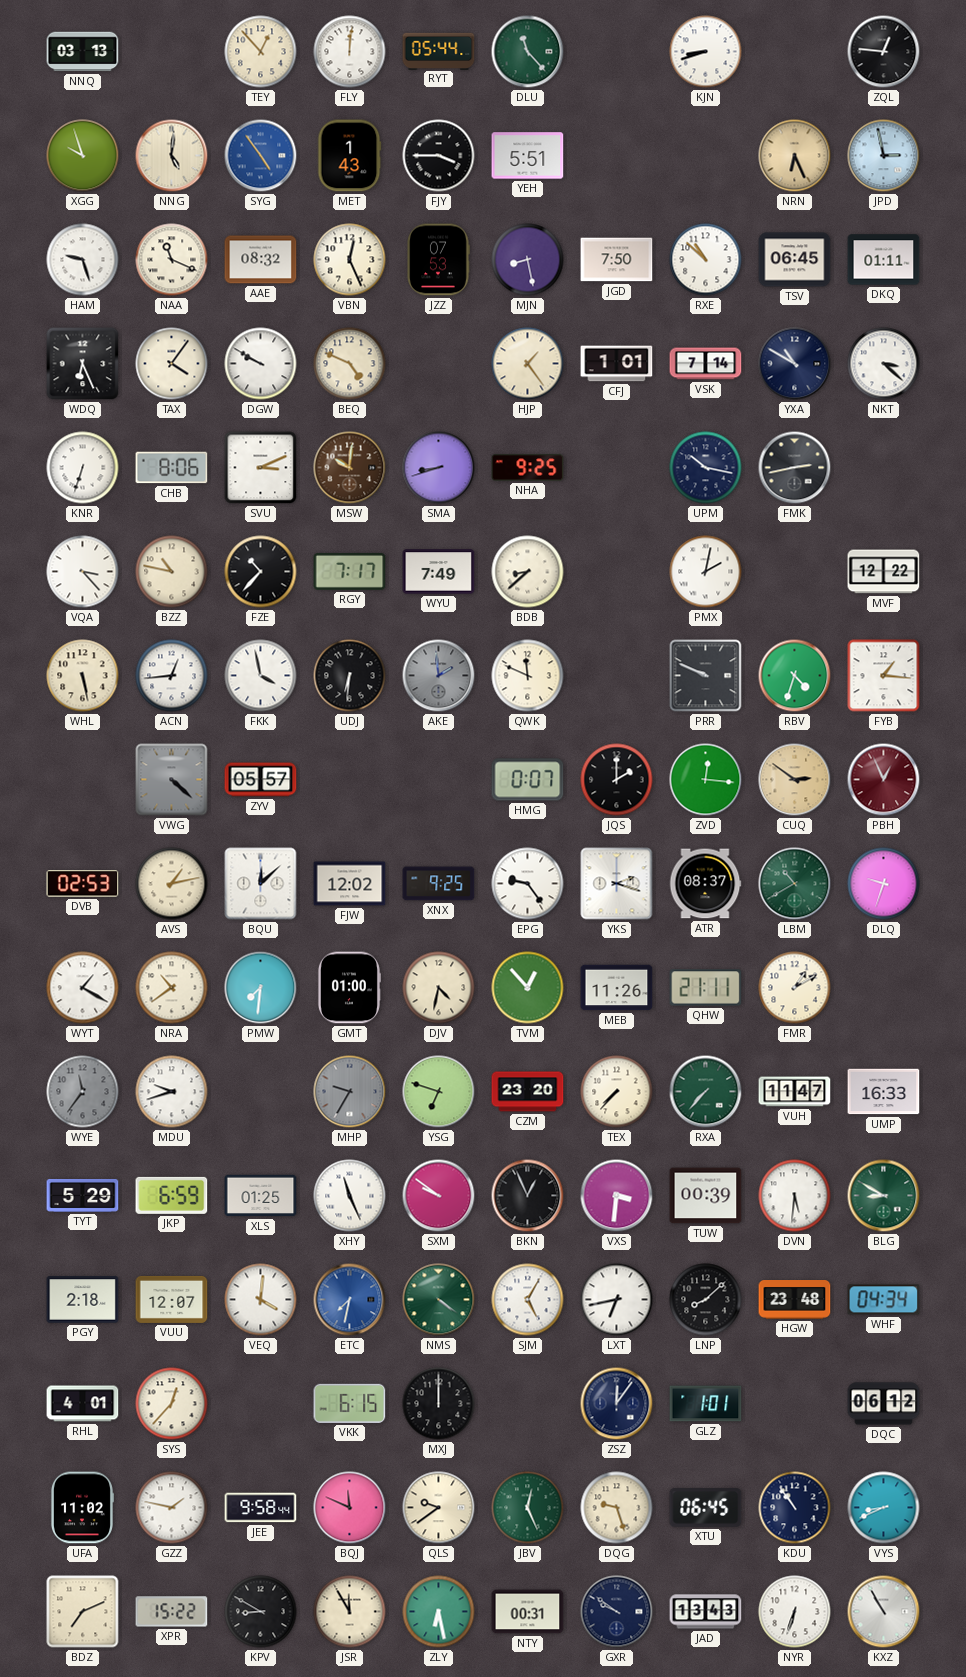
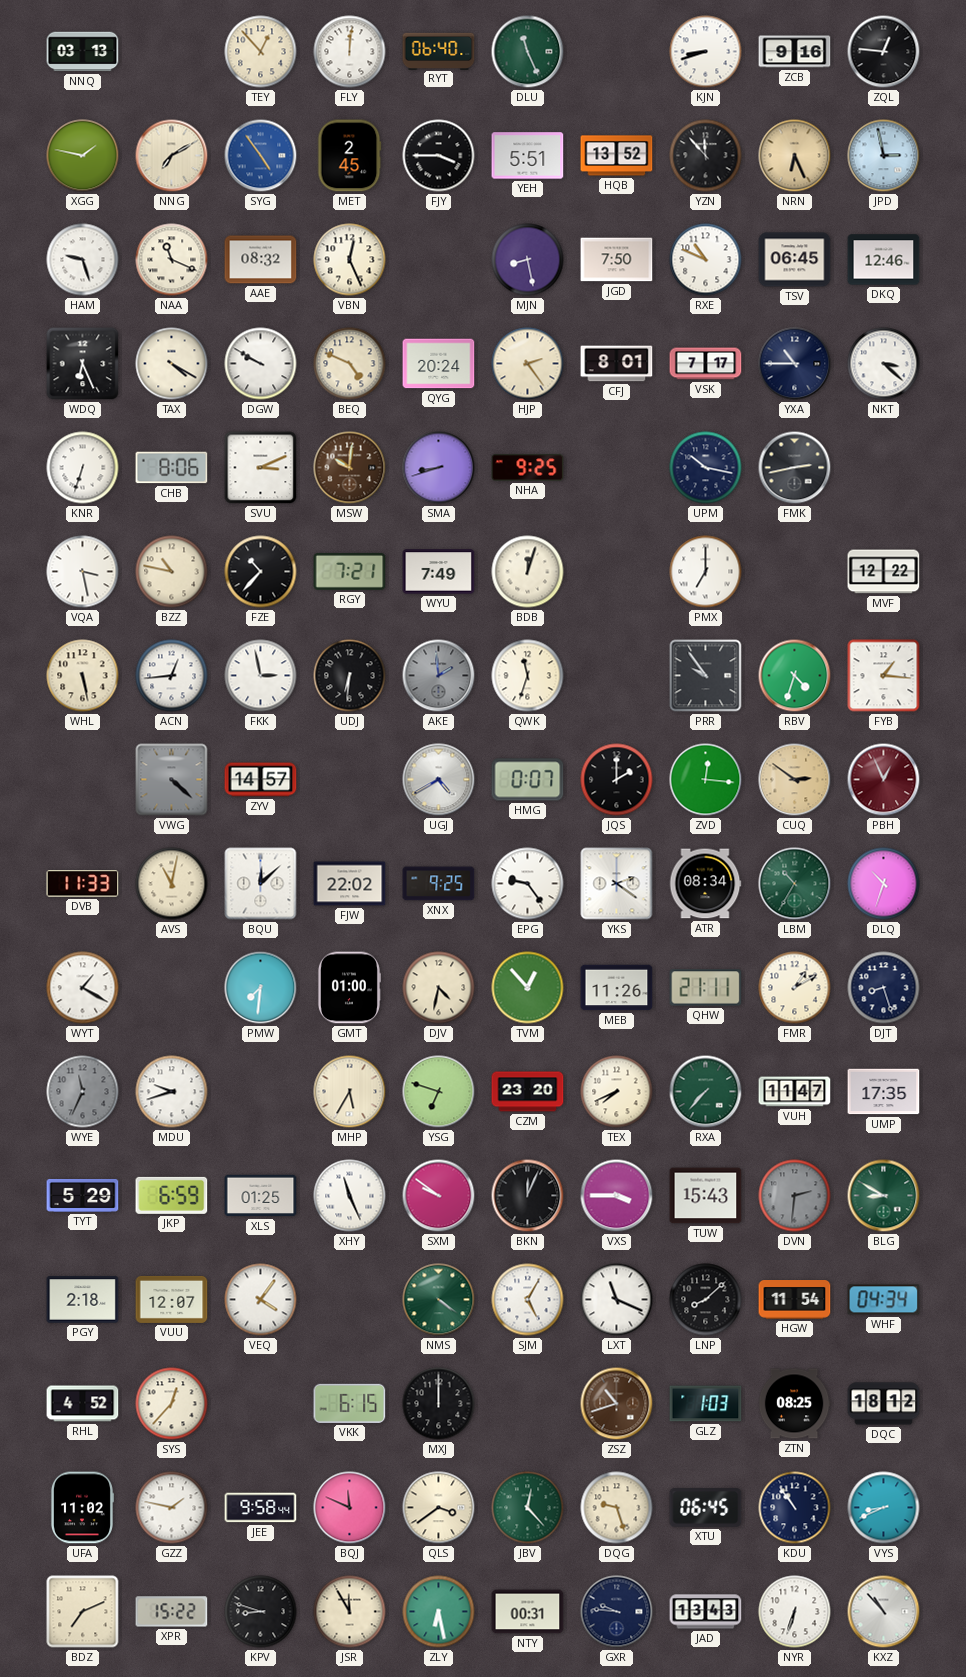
RYT: 05:44 -> 06:40 (439, 51)
DLU: 11:23 -> 11:26 (528, 52)
ZCB: none -> 9:16 (795, 52)
XGG: 9:57 -> 1:47 (83, 156)
NNG: 5:01 -> 7:10 (172, 156)
MET: 1:43 -> 2:45 (349, 156)
HQB: none -> 13:52 (617, 156)
YZN: none -> 11:53 (706, 156)
JZZ: 07:53 -> none (438, 260)
RXE: 10:52 -> 10:49 (706, 260)
DKQ: 01:11 -> 12:46 (884, 260)
TAX: 4:06 -> 4:20 (172, 364)
QYG: none -> 20:24 (439, 364)
HJP: 1:24 -> 2:24 (528, 364)
CFJ: 1:01 -> 8:01 (617, 364)
VSK: 7:14 -> 7:17 (706, 364)
YXA: 10:50 -> 10:45 (795, 364)
VQA: 3:23 -> 3:28 (83, 572)
RGY: 7:17 -> 7:21 (350, 571)
BDB: 8:38 -> 12:03 (528, 572)
PMX: 2:02 -> 7:00 (706, 572)
FKK: 3:58 -> 2:58 (261, 676)
QWK: 11:49 -> 11:33 (528, 676)
PRR: 9:49 -> 9:54 (706, 676)
ZYV: 05:57 -> 14:57 (261, 780)
UGJ: none -> 4:40 (439, 780)
DVB: 02:53 -> 11:33 (83, 884)
AVS: 1:13 -> 11:02 (172, 884)
FJW: 12:02 -> 22:02 (350, 884)
YKS: 2:18 -> 2:21 (617, 884)
ATR: 08:37 -> 08:34 (705, 884)
LBM: 10:40 -> 10:35 (795, 884)
DLQ: 9:33 -> 10:33 (884, 884)
NRA: 10:39 -> none (172, 988)
DJT: none -> 8:27 (884, 988)
WYE: 11:36 -> 11:34 (83, 1092)
MHP: 9:35 -> 5:35 (350, 1092)
MHP dial: grey -> cream (350, 1092)
TEX: 7:37 -> 7:41 (617, 1092)
UMP: 16:33 -> 17:35 (884, 1092)
BKN: 12:56 -> 12:04 (528, 1196)
VXS: 3:31 -> 3:45 (617, 1196)
TUW: 00:39 -> 15:43 (706, 1196)
DVN: 5:31 -> 2:31 (795, 1196)
DVN dial: white -> grey (795, 1196)
VEQ: 4:01 -> 4:06 (261, 1300)
ETC: 7:32 -> none (350, 1300)
LXT: 6:43 -> 11:19 (617, 1300)
HGW: 23:48 -> 11:54 (795, 1300)
RHL: 4:01 -> 4:52 (83, 1404)
ZSZ: 12:06 -> 10:42 (617, 1404)
ZSZ dial: navy -> brown (617, 1404)
GLZ: 1:01 -> 1:03 (706, 1404)
ZTN: none -> 08:25 (794, 1404)
DQC: 06:12 -> 18:12 (884, 1404)
QLS: 9:39 -> 3:39 (439, 1508)
JBV: 12:26 -> 12:23 (528, 1508)
KPV: 8:50 -> 8:48 (261, 1612)
GXR: 9:51 -> 9:46 (617, 1612)
KXZ: 10:55 -> 10:53 (884, 1612)
